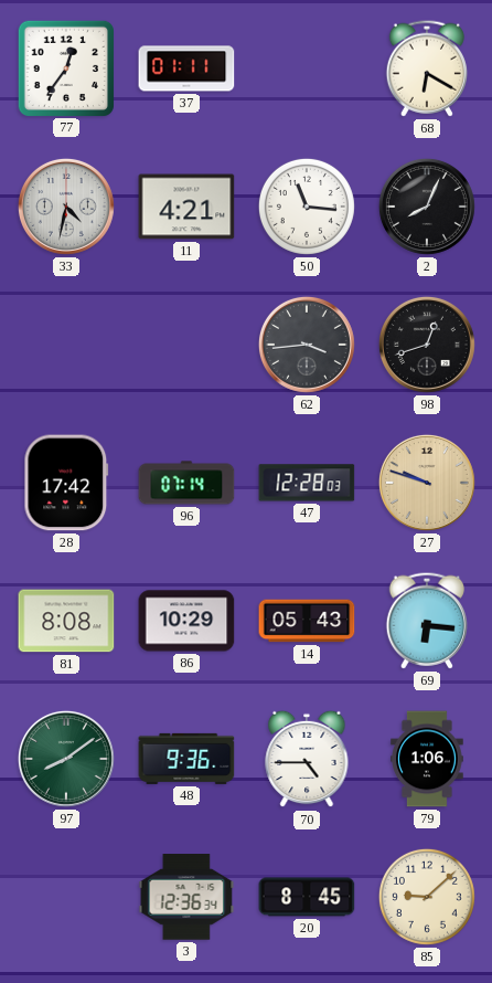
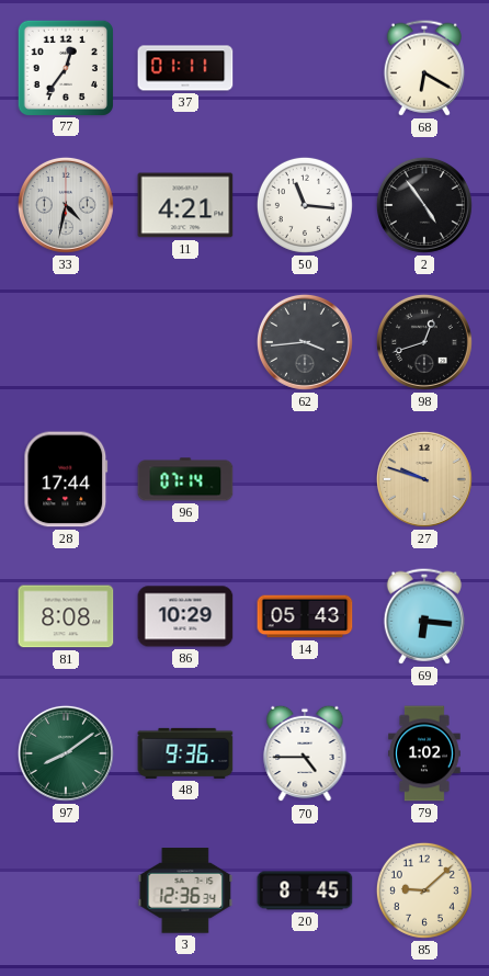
2: 8:04 -> 4:54 (424, 205)
28: 17:42 -> 17:44 (66, 479)
47: 12:28 -> none (307, 483)
79: 1:06 -> 1:02 (424, 753)
